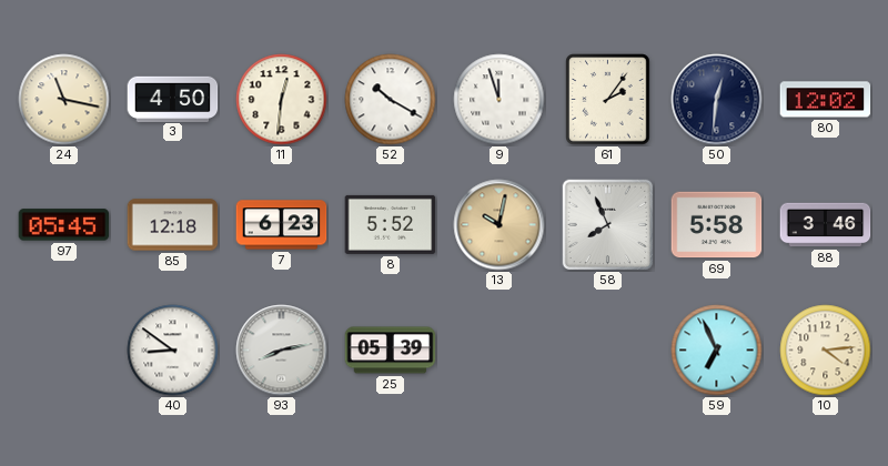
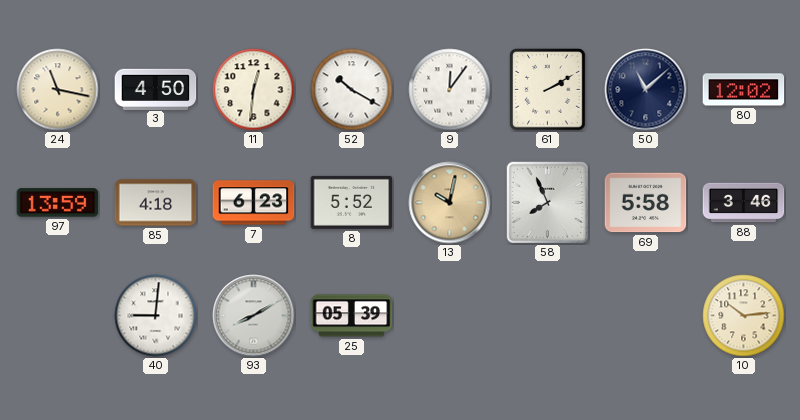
9: 11:57 -> 12:06 (450, 90)
61: 2:06 -> 2:10 (548, 90)
50: 12:31 -> 11:08 (646, 90)
97: 05:45 -> 13:59 (58, 203)
85: 12:18 -> 4:18 (156, 203)
40: 8:51 -> 9:01 (156, 316)
93: 8:13 -> 8:10 (254, 316)
59: 6:56 -> none (717, 351)
10: 4:14 -> 10:14 (744, 316)
